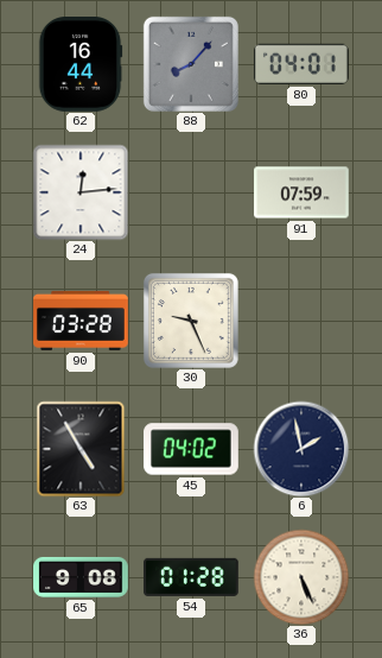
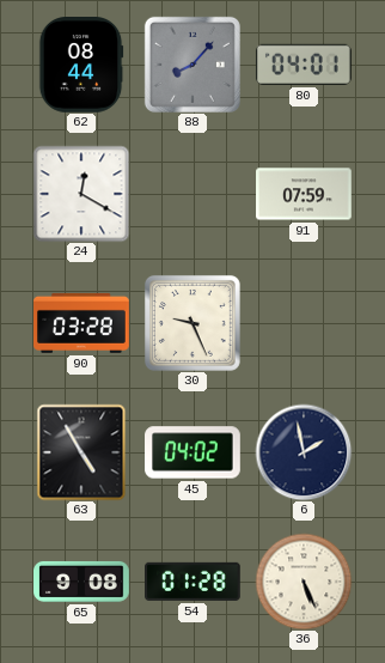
62: 16:44 -> 08:44 (81, 65)
24: 12:14 -> 12:20 (81, 194)
